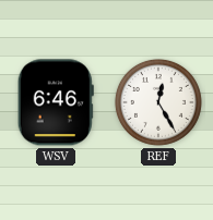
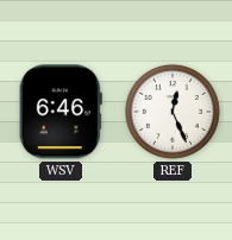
REF: 12:25 -> 12:26 (173, 112)
